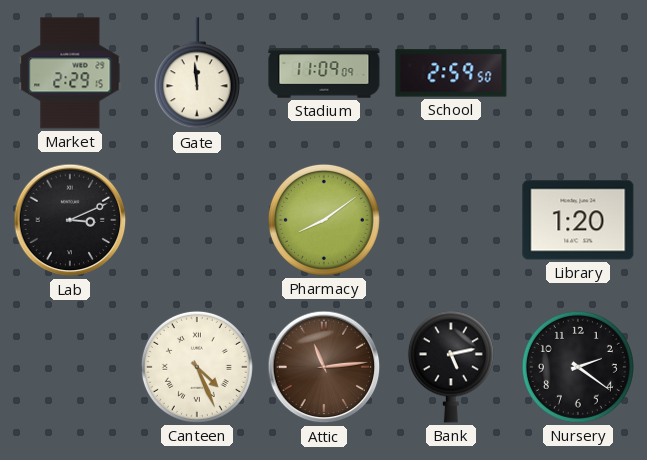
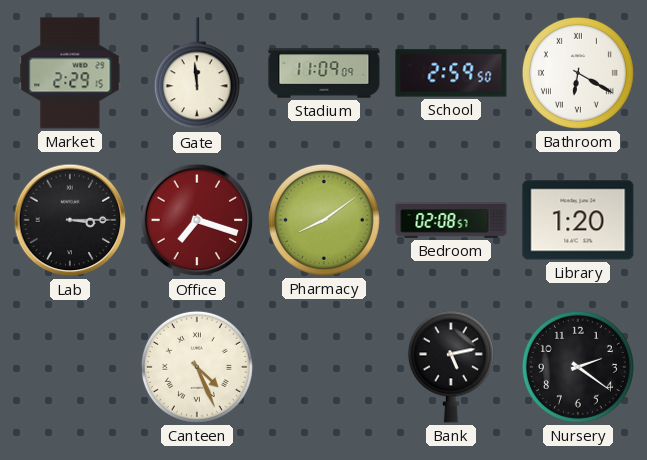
Bathroom: none -> 6:20 (578, 73)
Lab: 3:11 -> 3:15 (70, 220)
Office: none -> 7:18 (197, 220)
Bedroom: none -> 02:08 (451, 220)
Attic: 11:14 -> none (324, 367)
